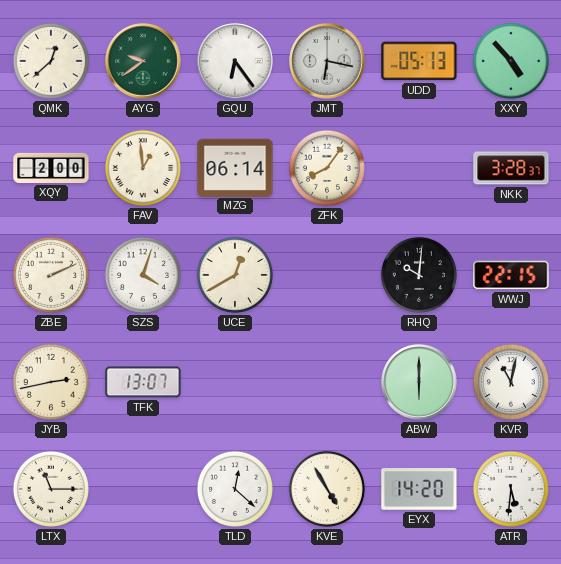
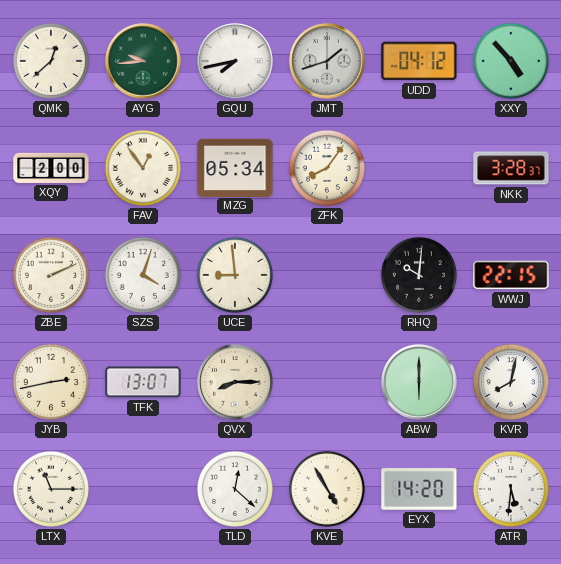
AYG: 9:39 -> 9:44 (143, 61)
GQU: 6:24 -> 7:43 (235, 61)
JMT: 6:17 -> 1:42 (327, 61)
UDD: 05:13 -> 04:12 (419, 61)
FAV: 12:59 -> 12:54 (143, 168)
MZG: 06:14 -> 05:34 (235, 167)
UCE: 12:40 -> 8:59 (235, 275)
QVX: none -> 8:15 (235, 382)
KVR: 11:02 -> 8:02 (511, 382)
